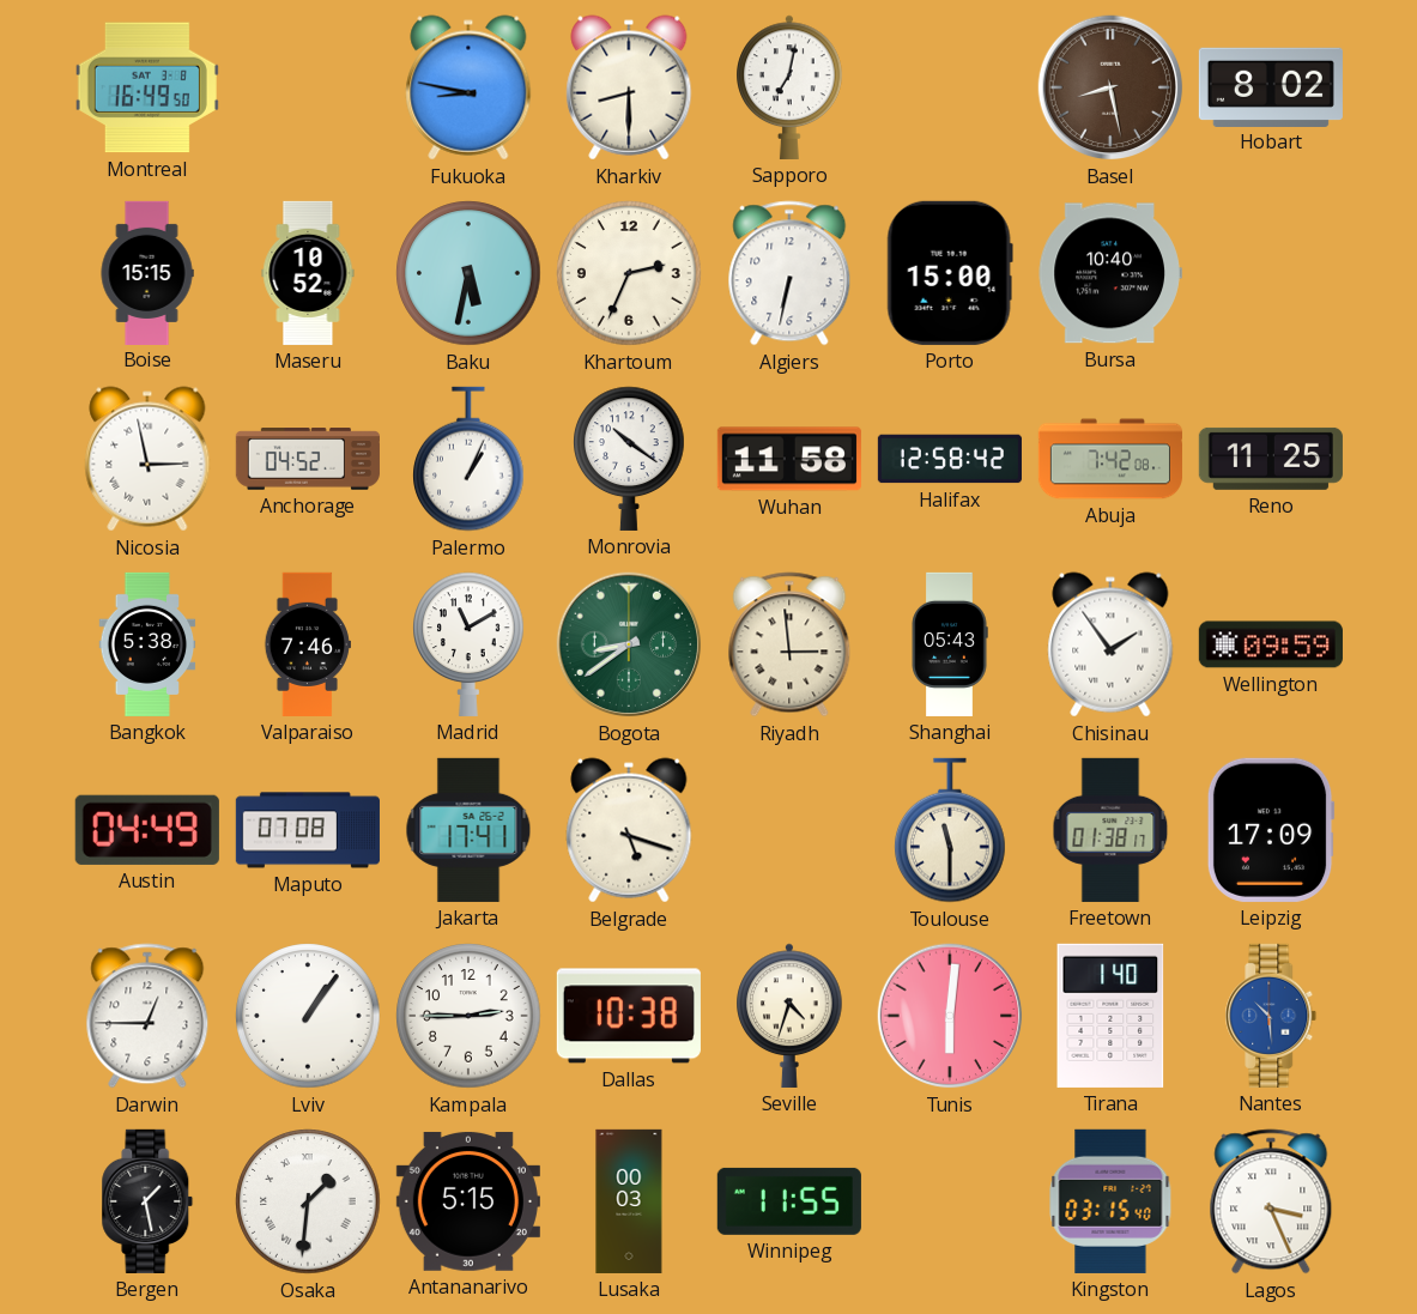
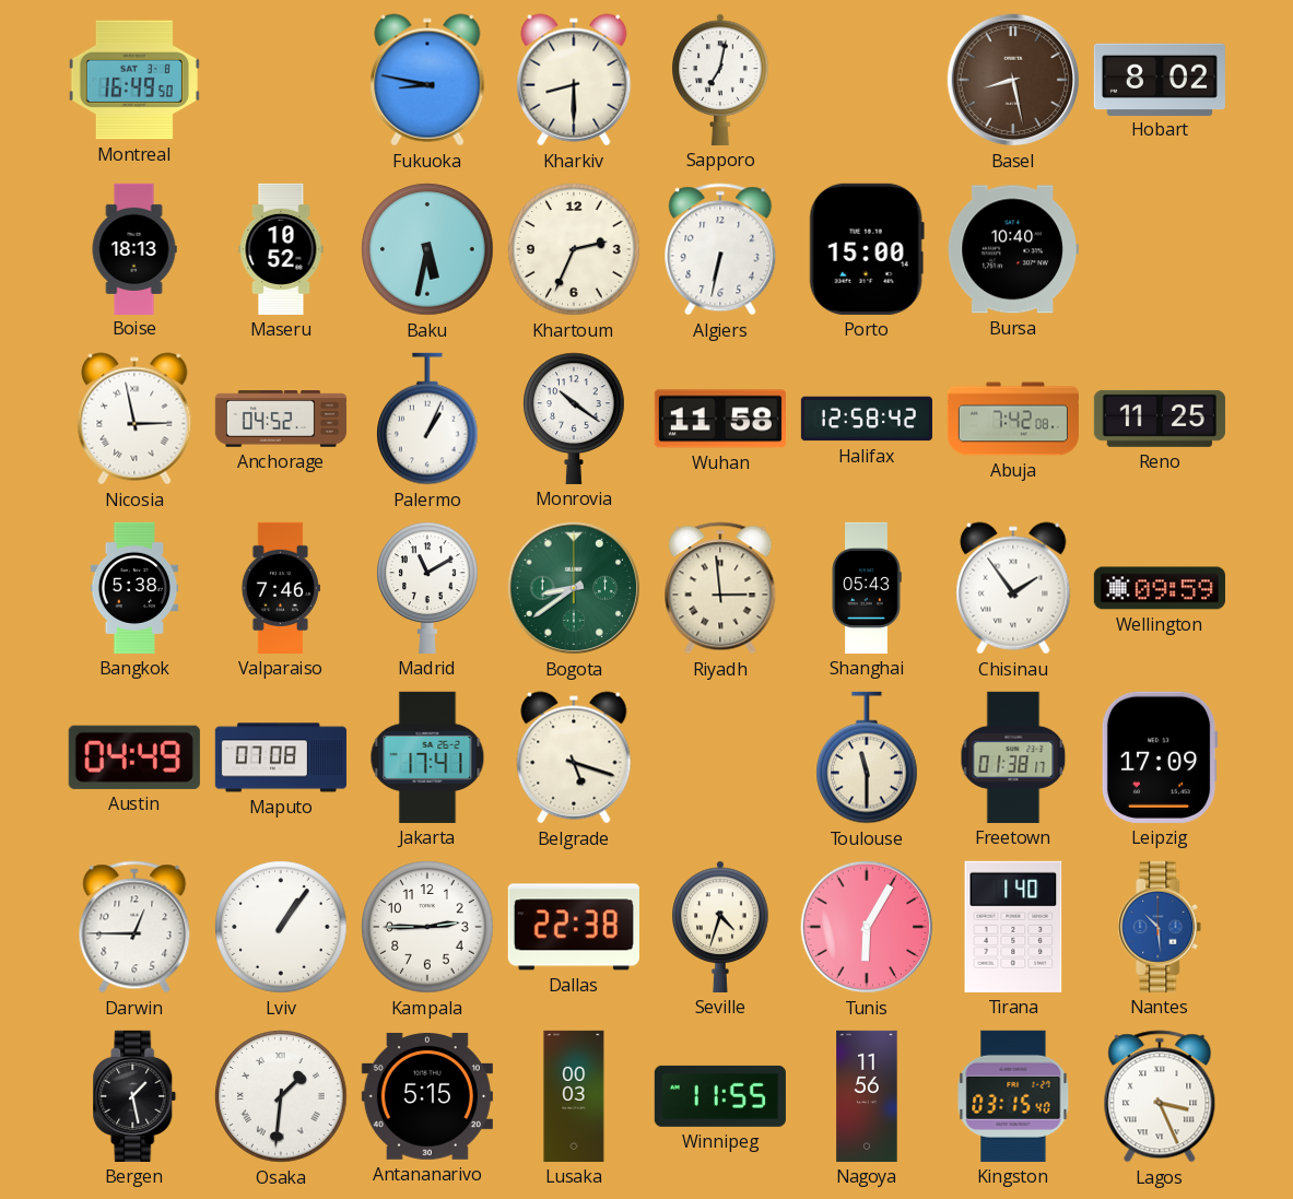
Boise: 15:15 -> 18:13 (134, 248)
Dallas: 10:38 -> 22:38 (574, 927)
Tunis: 6:01 -> 6:05 (867, 927)
Nagoya: none -> 11:56 (867, 1096)
